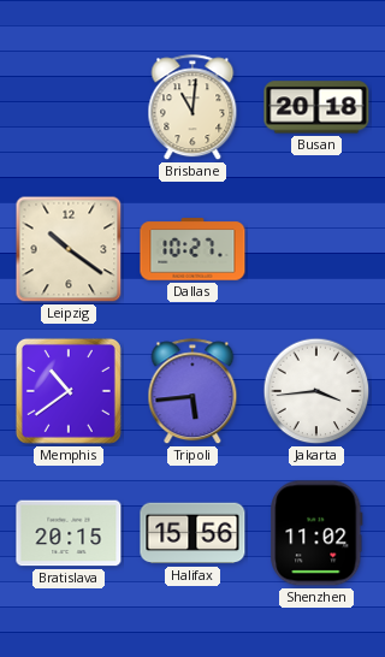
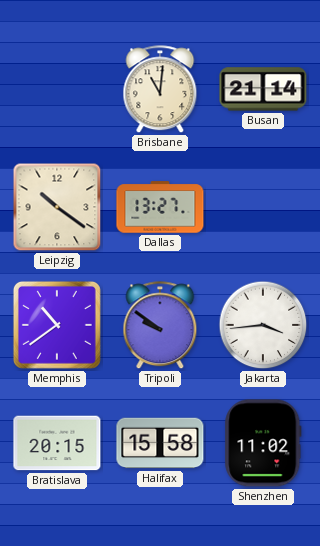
Busan: 20:18 -> 21:14 (263, 89)
Dallas: 10:27 -> 13:27 (160, 207)
Tripoli: 5:44 -> 9:51 (160, 326)
Halifax: 15:56 -> 15:58 (160, 443)
